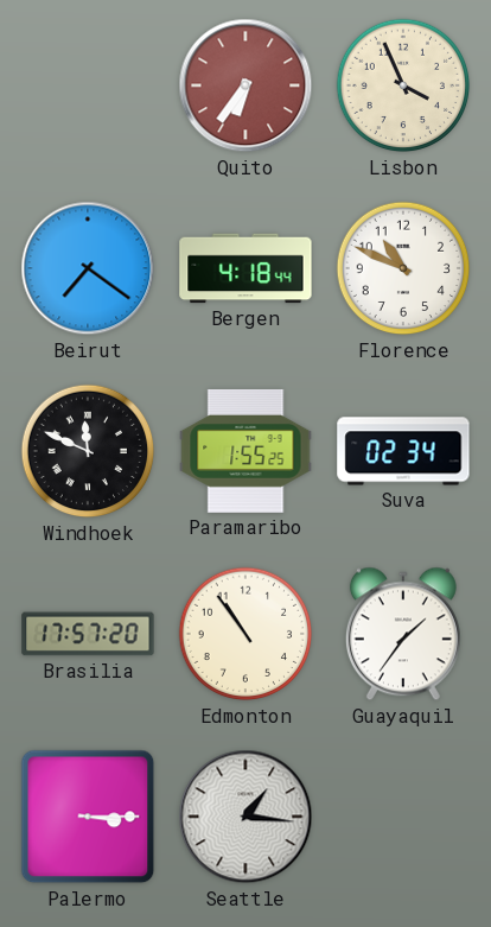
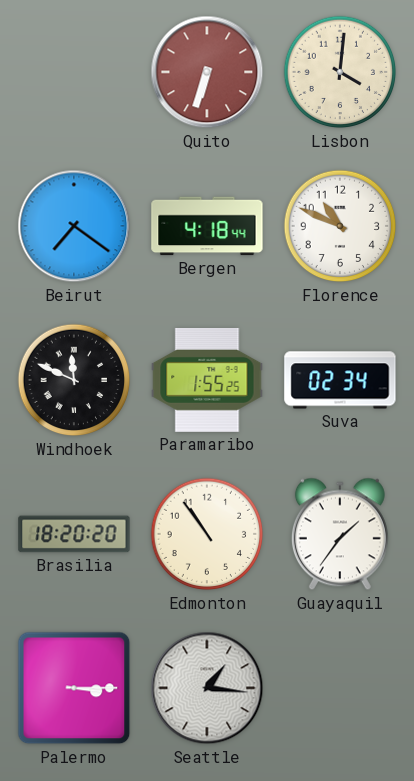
Quito: 6:36 -> 6:33 (207, 72)
Lisbon: 3:56 -> 4:01 (340, 72)
Brasilia: 17:57 -> 18:20 (74, 534)
